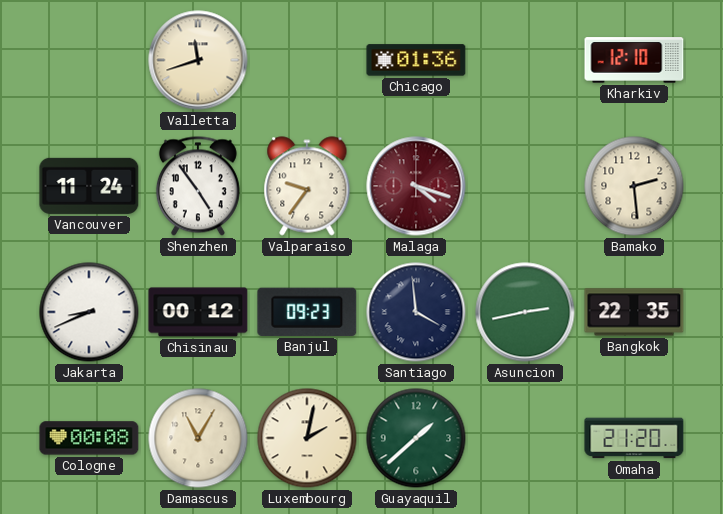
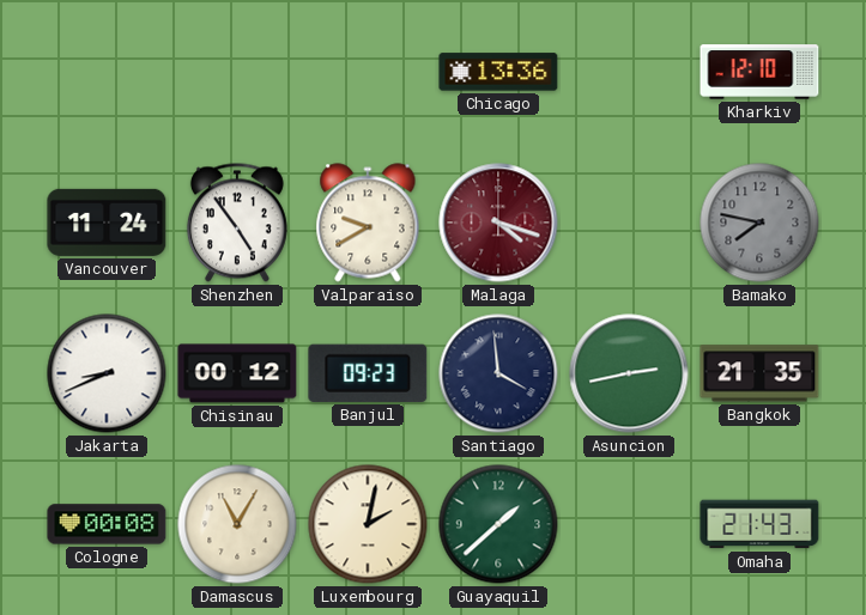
Valletta: 11:42 -> none (198, 60)
Chicago: 01:36 -> 13:36 (498, 72)
Valparaiso: 9:36 -> 9:40 (368, 223)
Bamako: 2:29 -> 7:47 (759, 223)
Bamako dial: cream -> grey (759, 223)
Bangkok: 22:35 -> 21:35 (759, 373)
Omaha: 21:20 -> 21:43 (759, 524)
